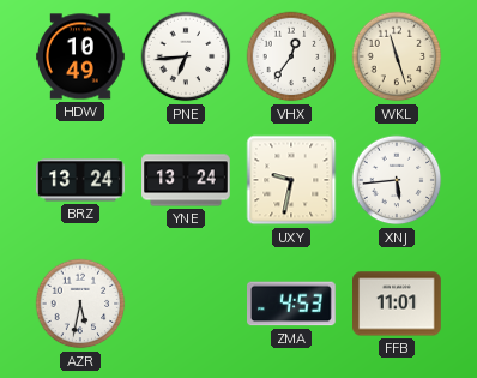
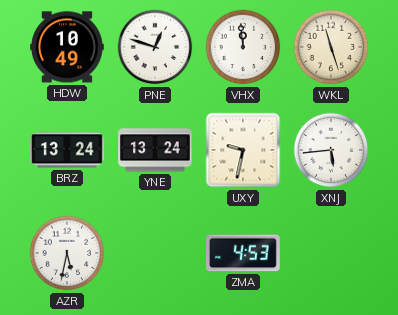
PNE: 6:44 -> 12:48 (155, 47)
VHX: 12:36 -> 11:59 (243, 47)
FFB: 11:01 -> none (397, 304)
